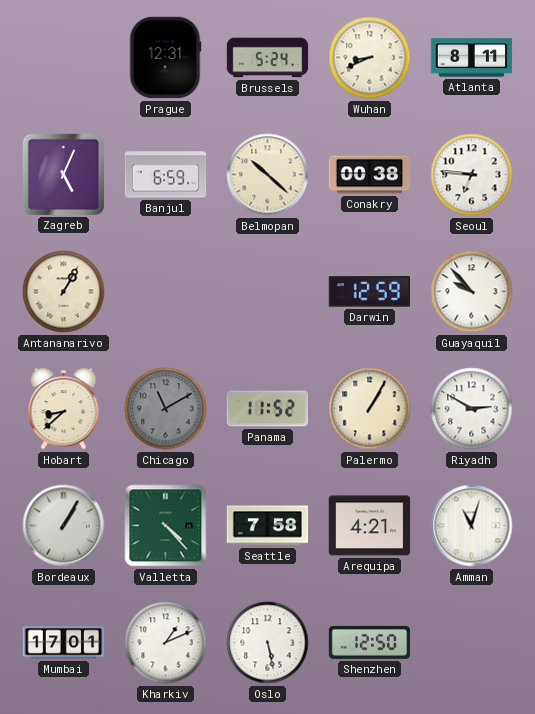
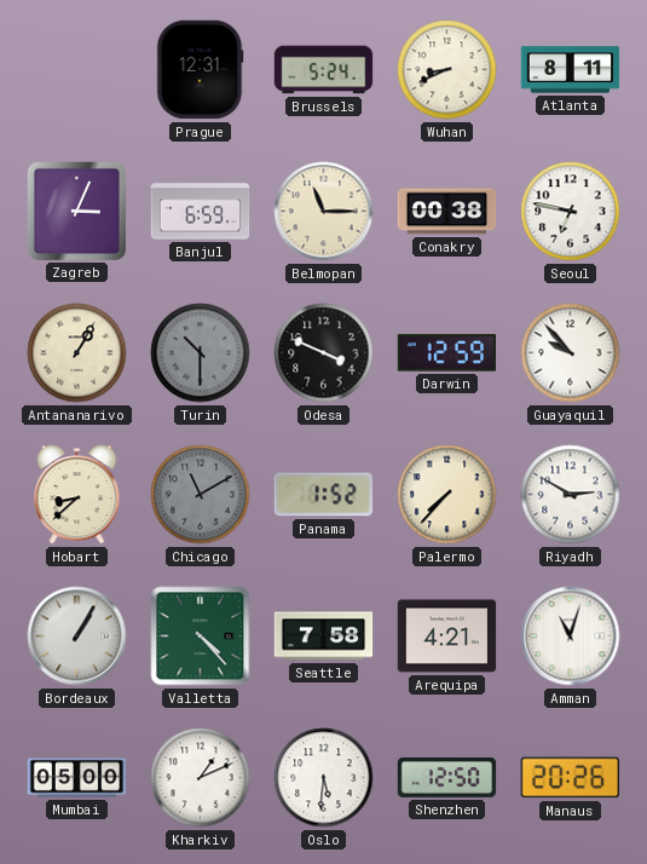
Zagreb: 5:04 -> 3:04 (76, 211)
Belmopan: 10:22 -> 11:15 (324, 212)
Seoul: 6:46 -> 6:47 (571, 212)
Turin: none -> 10:30 (201, 353)
Odesa: none -> 3:49 (324, 353)
Panama: 11:52 -> 1:52 (324, 495)
Palermo: 1:05 -> 7:37 (447, 495)
Mumbai: 17:01 -> 05:00 (77, 778)
Oslo: 5:28 -> 5:31 (324, 778)
Manaus: none -> 20:26 (570, 778)
